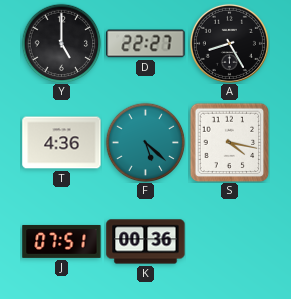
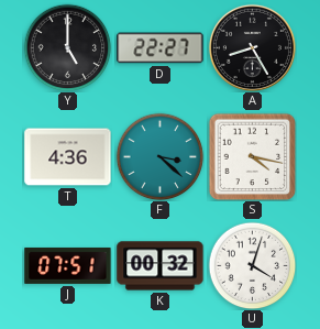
F: 5:22 -> 3:22 (159, 156)
K: 00:36 -> 00:32 (161, 266)
U: none -> 4:03 (252, 265)
